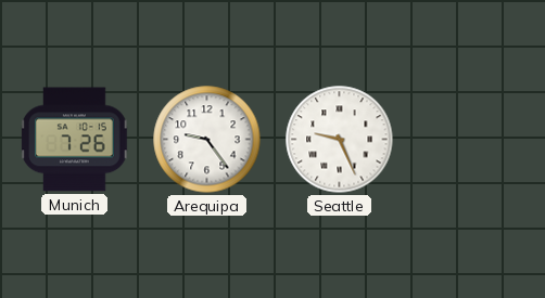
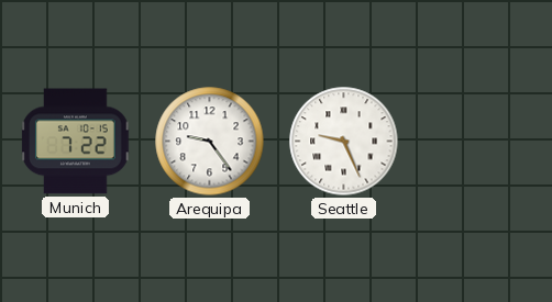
Munich: 7:26 -> 7:22 (76, 142)
